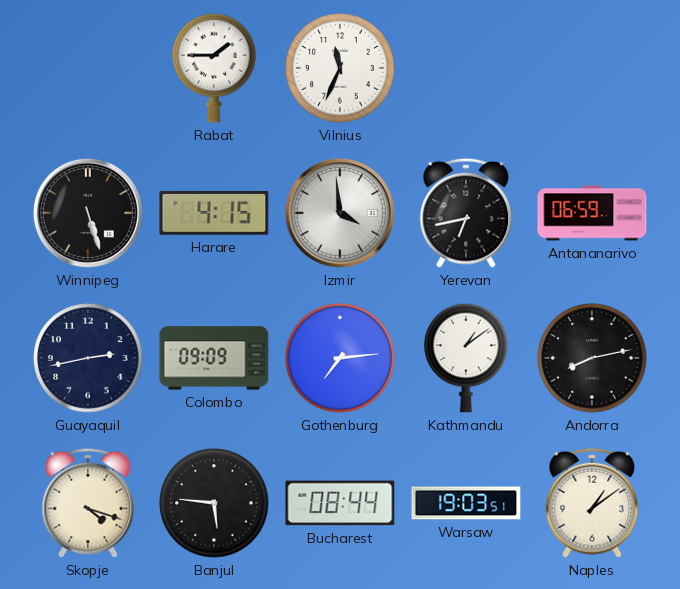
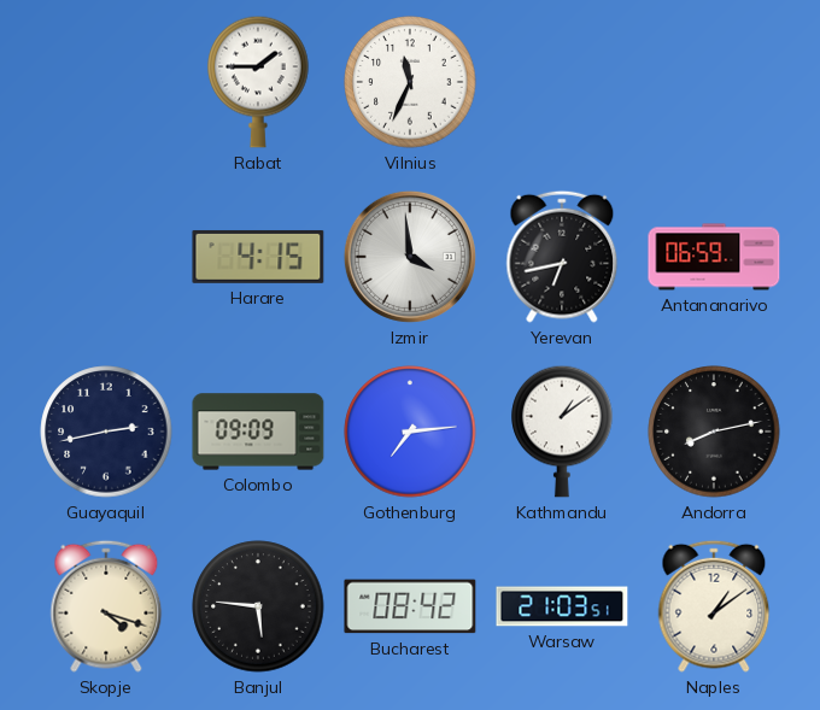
Winnipeg: 5:27 -> none (88, 213)
Bucharest: 08:44 -> 08:42 (410, 606)
Warsaw: 19:03 -> 21:03 (562, 606)
